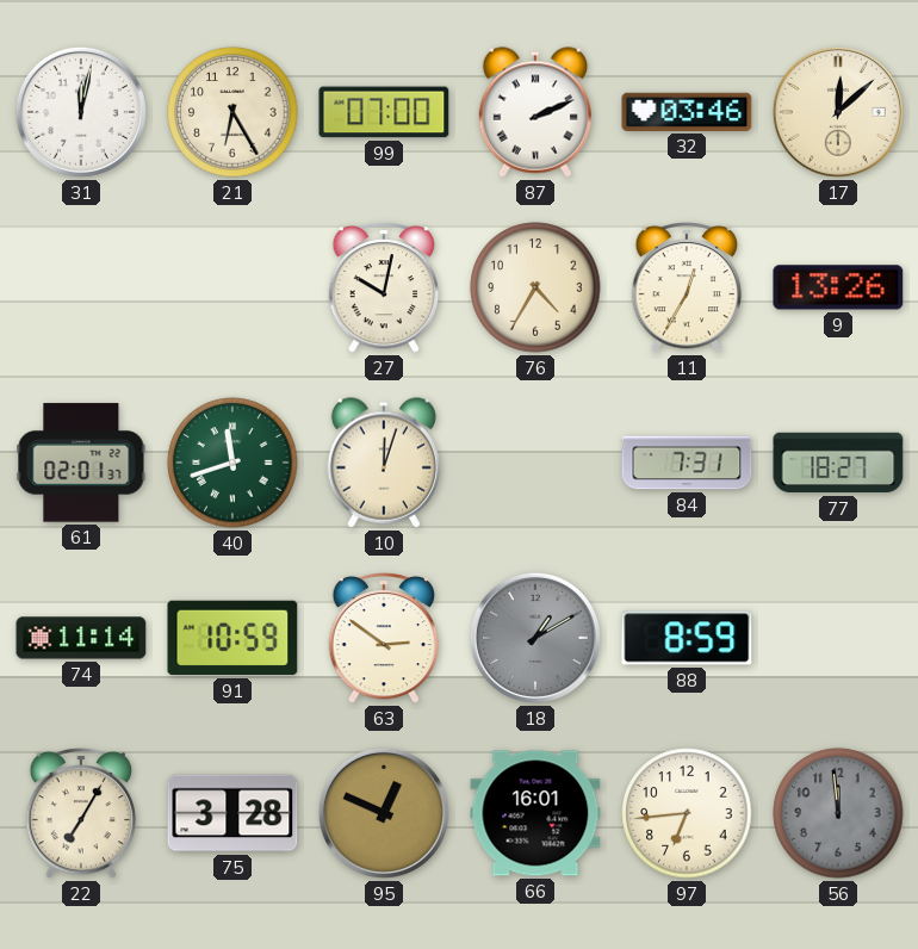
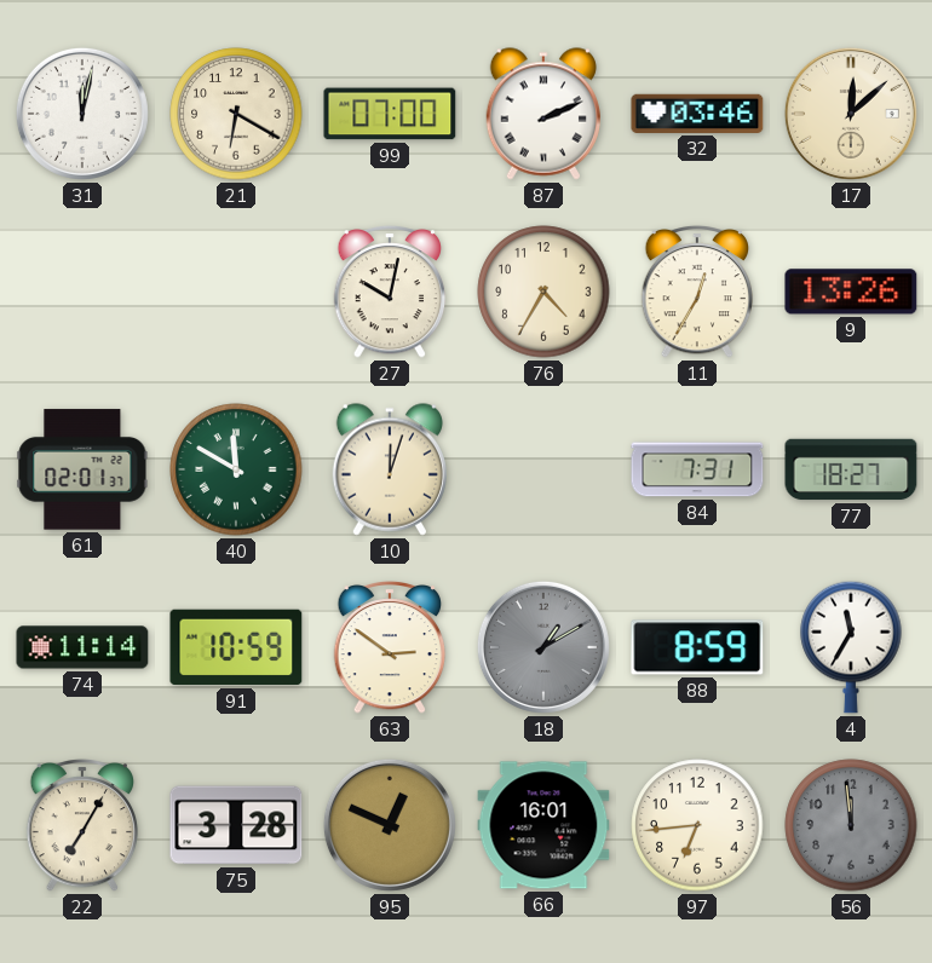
21: 6:25 -> 6:20 (236, 114)
40: 11:42 -> 11:50 (236, 469)
4: none -> 11:35 (851, 647)
